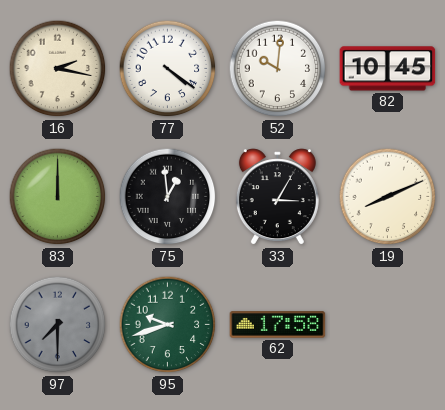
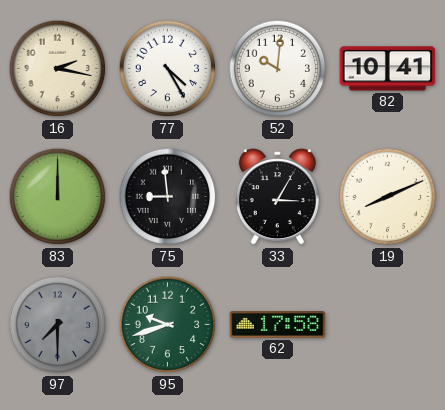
77: 4:21 -> 4:25 (168, 69)
82: 10:45 -> 10:41 (388, 69)
75: 12:59 -> 8:59 (168, 197)
